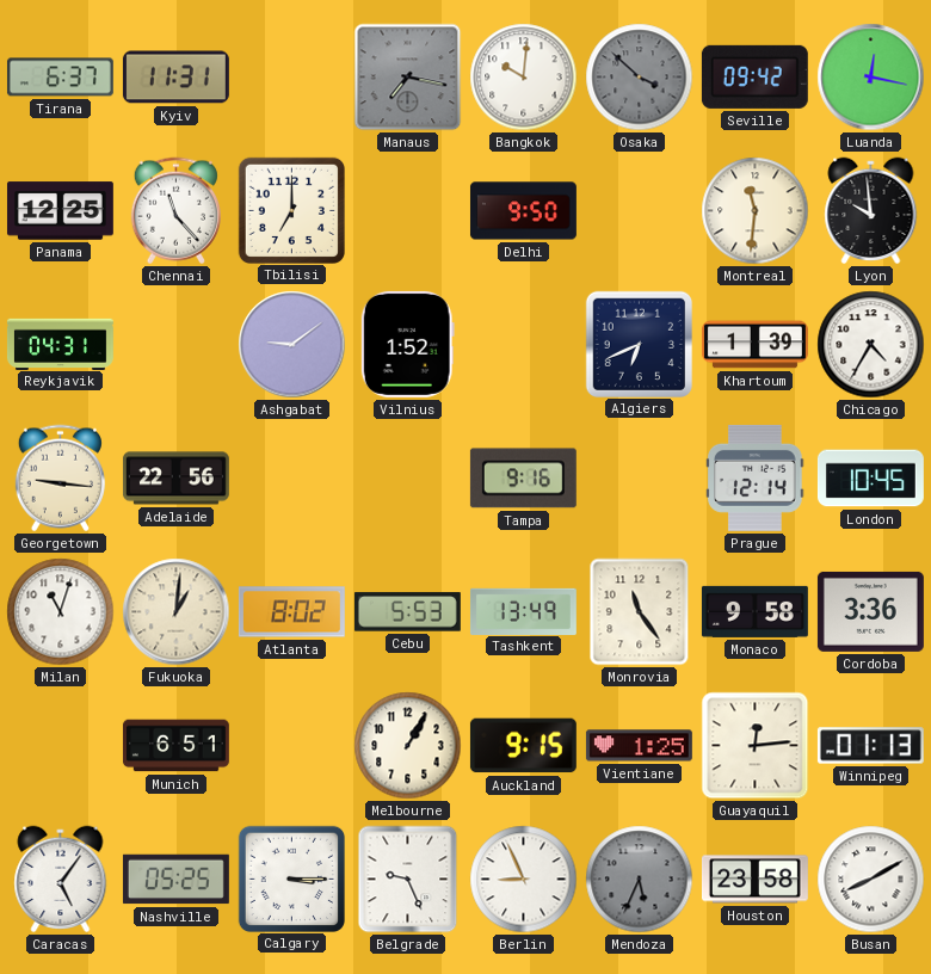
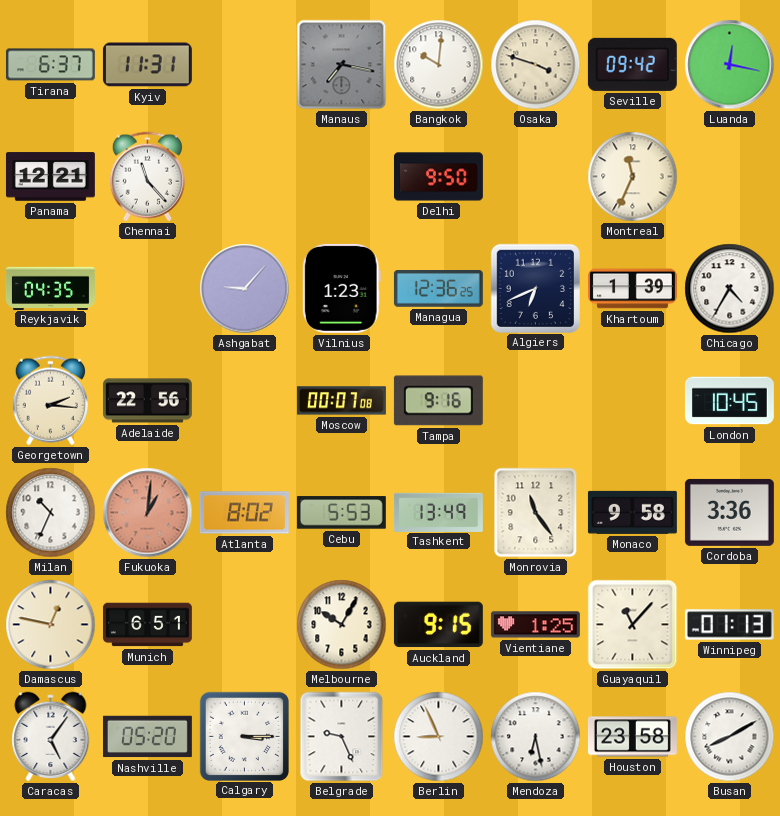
Osaka: 3:52 -> 3:48 (536, 65)
Osaka dial: grey -> cream (536, 65)
Panama: 12:25 -> 12:21 (50, 177)
Tbilisi: 7:00 -> none (291, 210)
Montreal: 11:31 -> 11:34 (633, 177)
Lyon: 9:59 -> none (871, 211)
Reykjavik: 04:31 -> 04:35 (50, 288)
Ashgabat: 9:09 -> 9:07 (245, 289)
Vilnius: 1:52 -> 1:23 (341, 288)
Managua: none -> 12:36 (438, 289)
Georgetown: 9:16 -> 2:16 (50, 401)
Moscow: none -> 00:07 (341, 401)
Prague: 12:14 -> none (756, 477)
Milan: 11:03 -> 10:34 (51, 513)
Fukuoka dial: cream -> salmon (148, 513)
Damascus: none -> 12:47 (51, 625)
Melbourne: 1:05 -> 10:05 (342, 625)
Guayaquil: 12:14 -> 11:07 (633, 625)
Nashville: 05:25 -> 05:20 (147, 737)
Mendoza: 5:34 -> 6:28 (536, 737)
Mendoza dial: grey -> white (536, 737)
